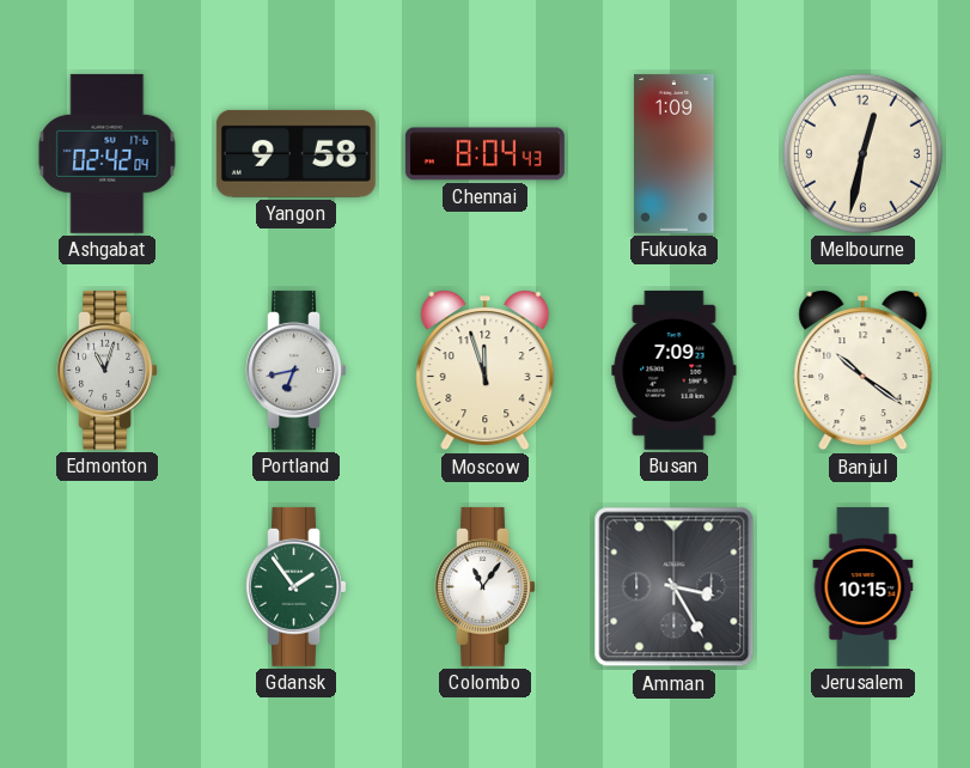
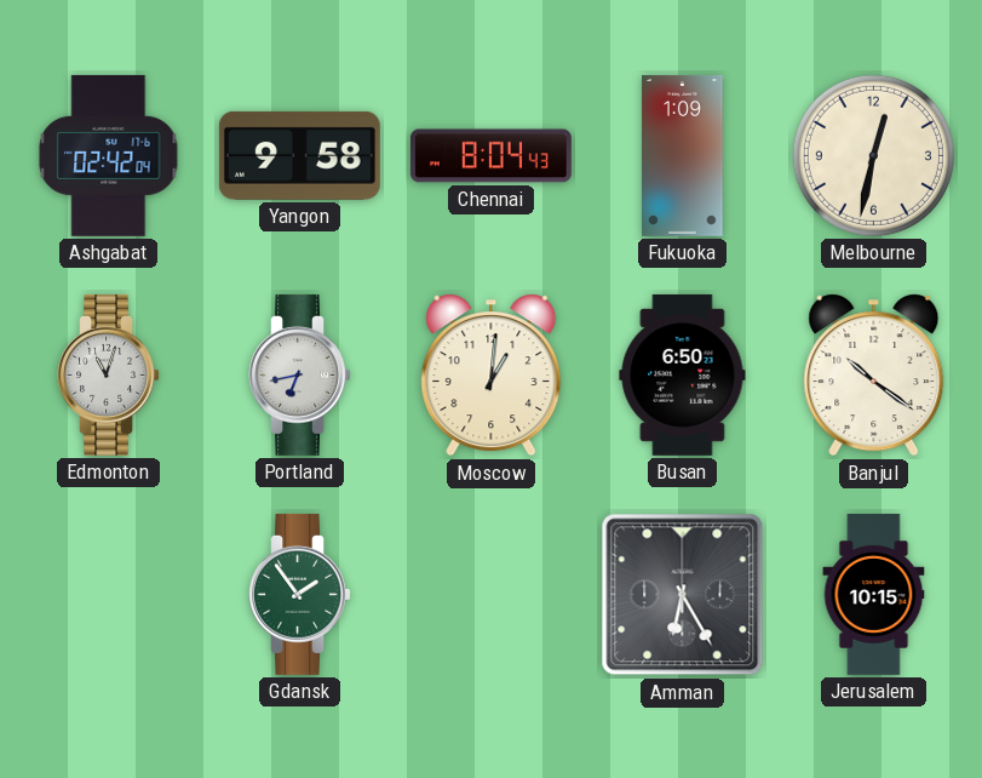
Moscow: 11:57 -> 1:01 (492, 376)
Busan: 7:09 -> 6:50 (683, 374)
Colombo: 11:06 -> none (484, 586)
Amman: 3:25 -> 6:25 (683, 595)
